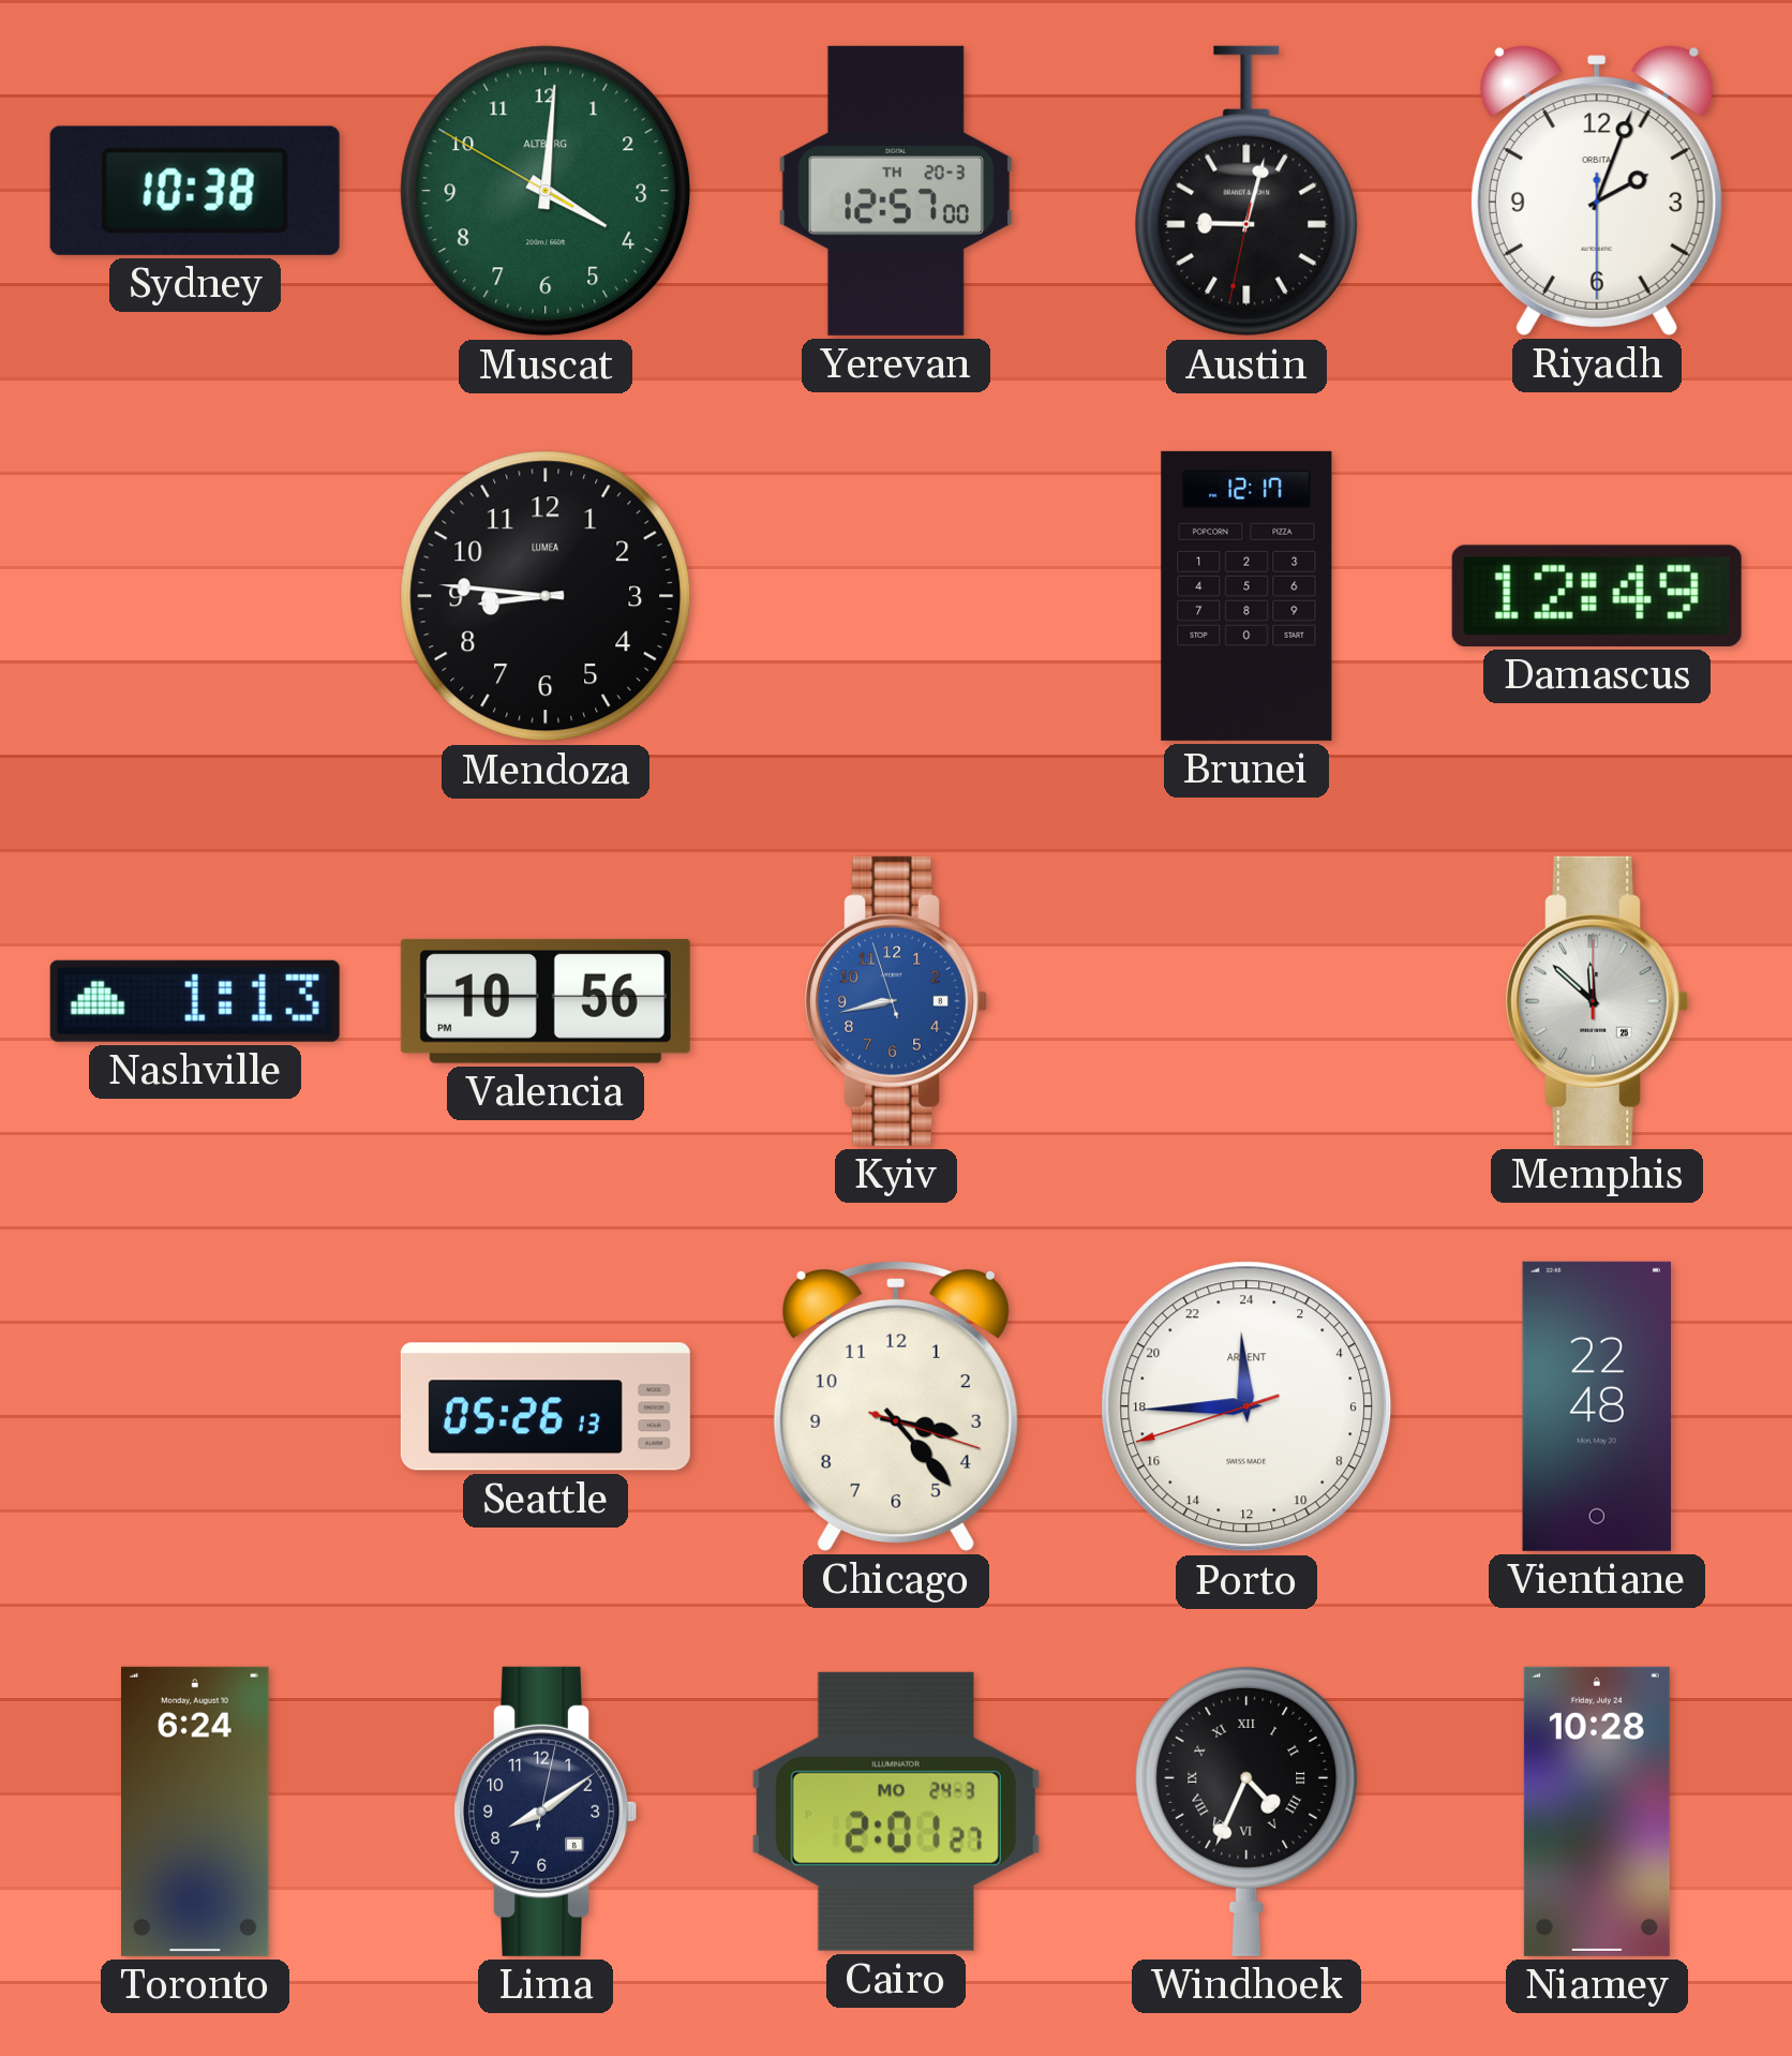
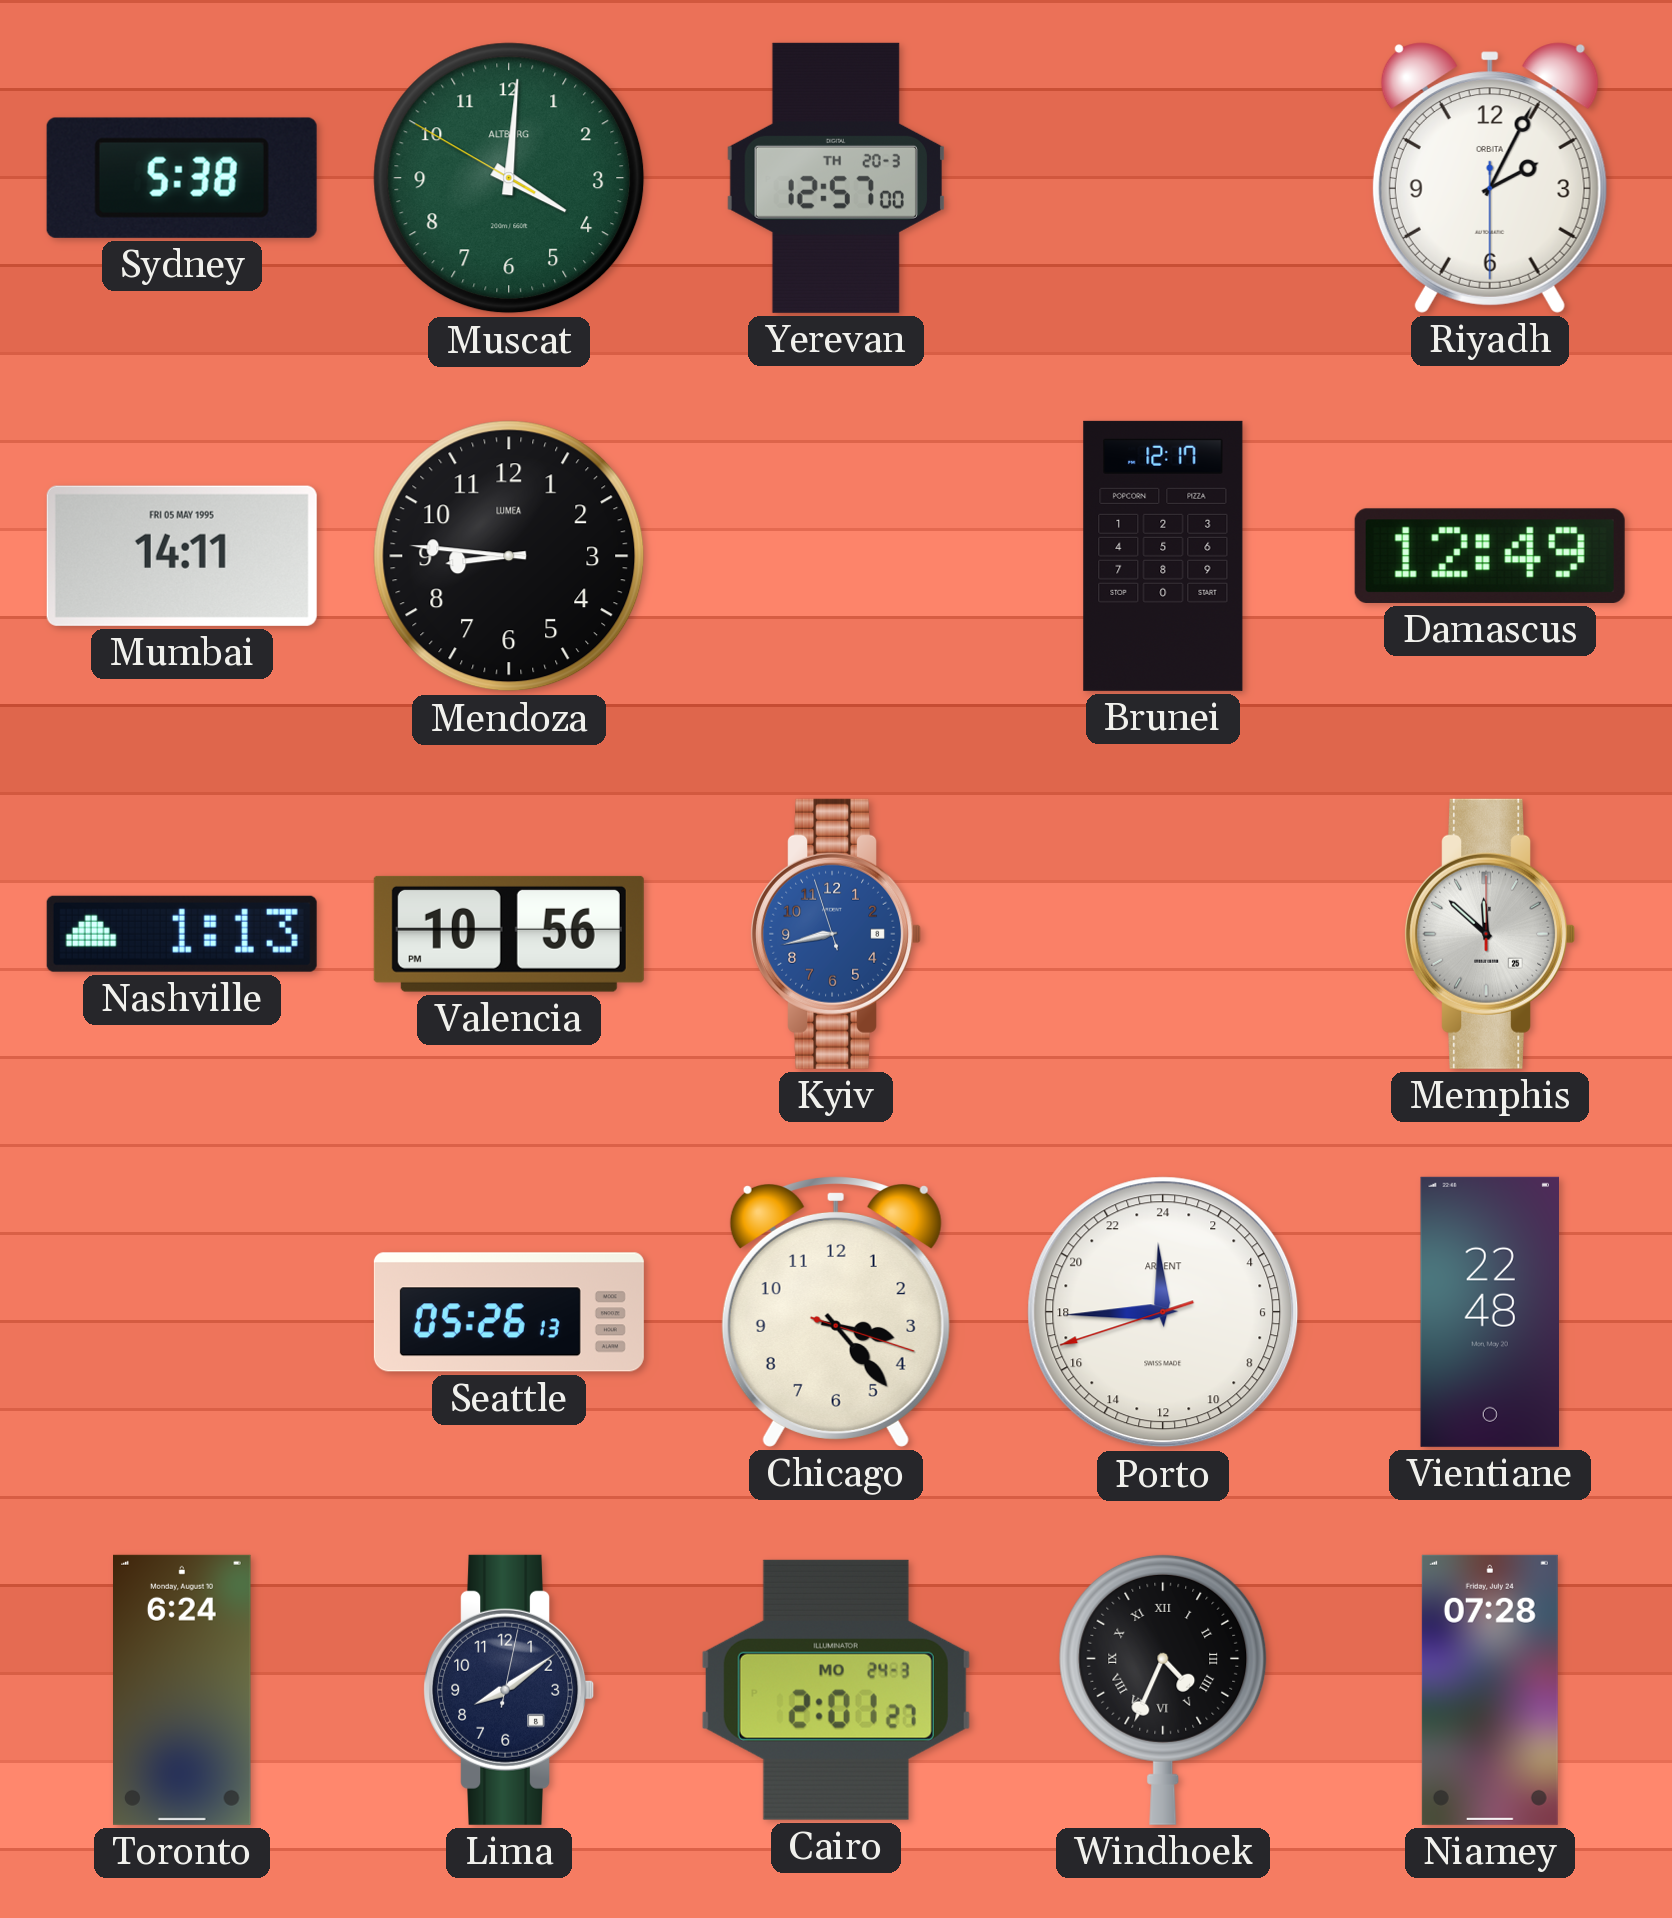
Sydney: 10:38 -> 5:38 (182, 178)
Austin: 9:02 -> none (1246, 191)
Riyadh: 2:03 -> 2:04 (1490, 178)
Mumbai: none -> 14:11 (182, 556)
Niamey: 10:28 -> 07:28 (1490, 1690)
